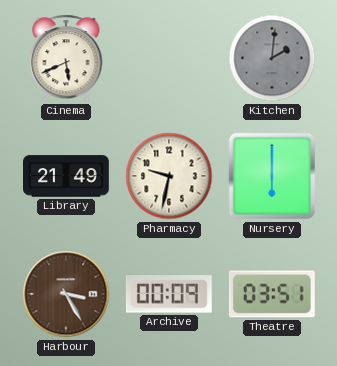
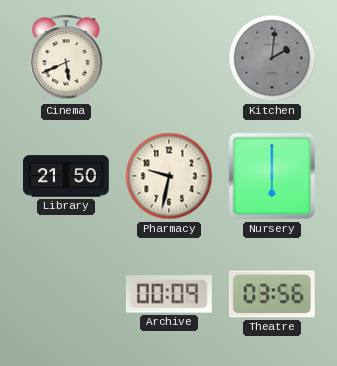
Library: 21:49 -> 21:50 (67, 176)
Harbour: 3:25 -> none (66, 294)
Theatre: 03:51 -> 03:56 (272, 294)
